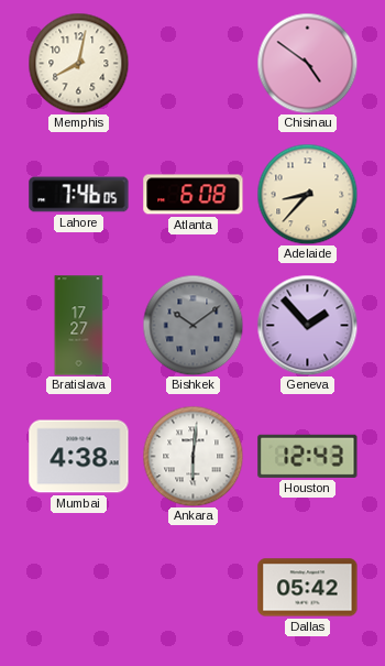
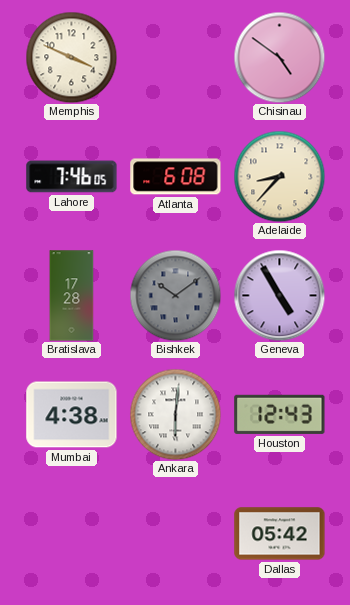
Memphis: 8:02 -> 3:49 (71, 57)
Bratislava: 17:27 -> 17:28 (72, 296)
Geneva: 1:53 -> 4:55 (279, 295)
